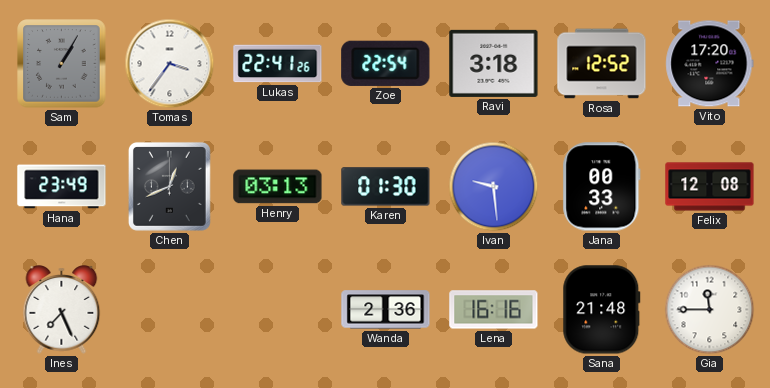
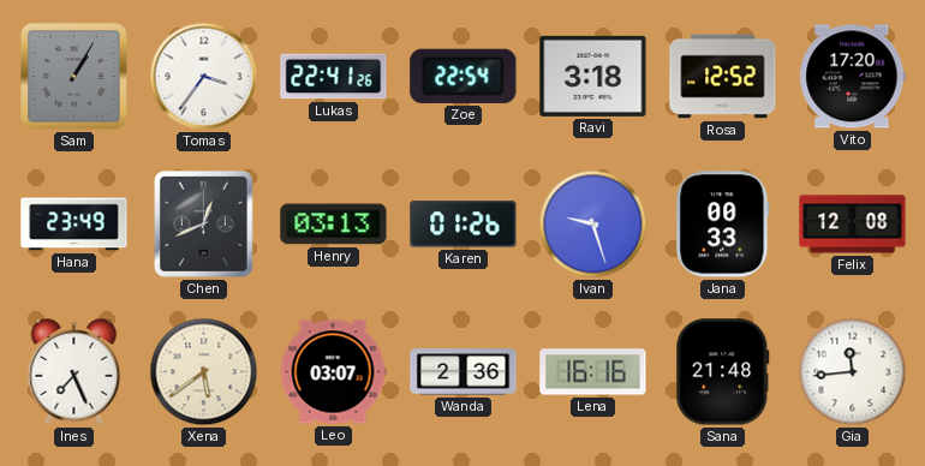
Karen: 01:30 -> 01:26 (464, 225)
Ivan: 9:29 -> 9:27 (593, 225)
Xena: none -> 5:39 (204, 372)
Leo: none -> 03:07 (333, 372)
Gia: 11:45 -> 11:44 (853, 372)
